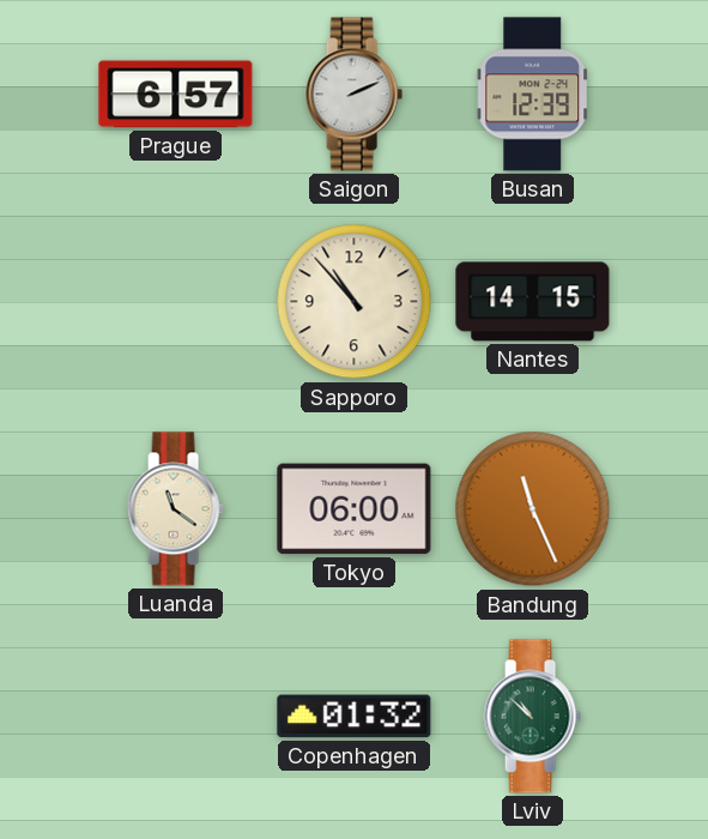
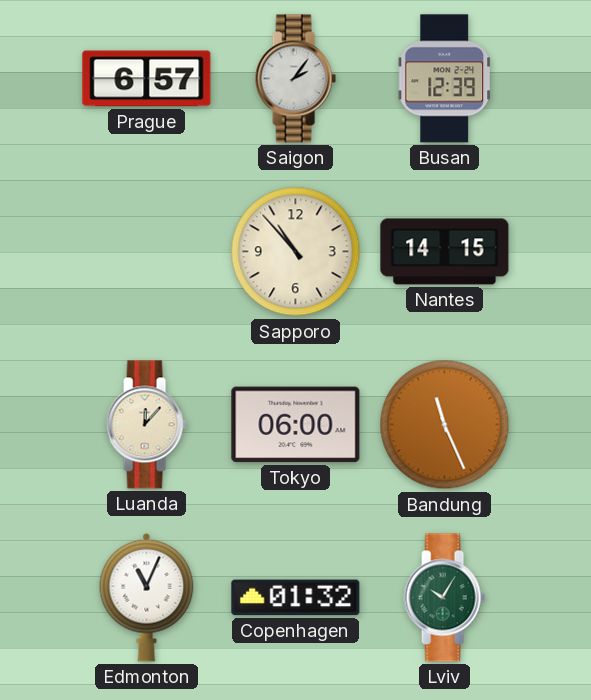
Saigon: 2:11 -> 2:06 (295, 79)
Luanda: 11:21 -> 12:07 (146, 425)
Edmonton: none -> 11:04 (147, 597)
Lviv: 10:52 -> 10:05 (444, 598)
